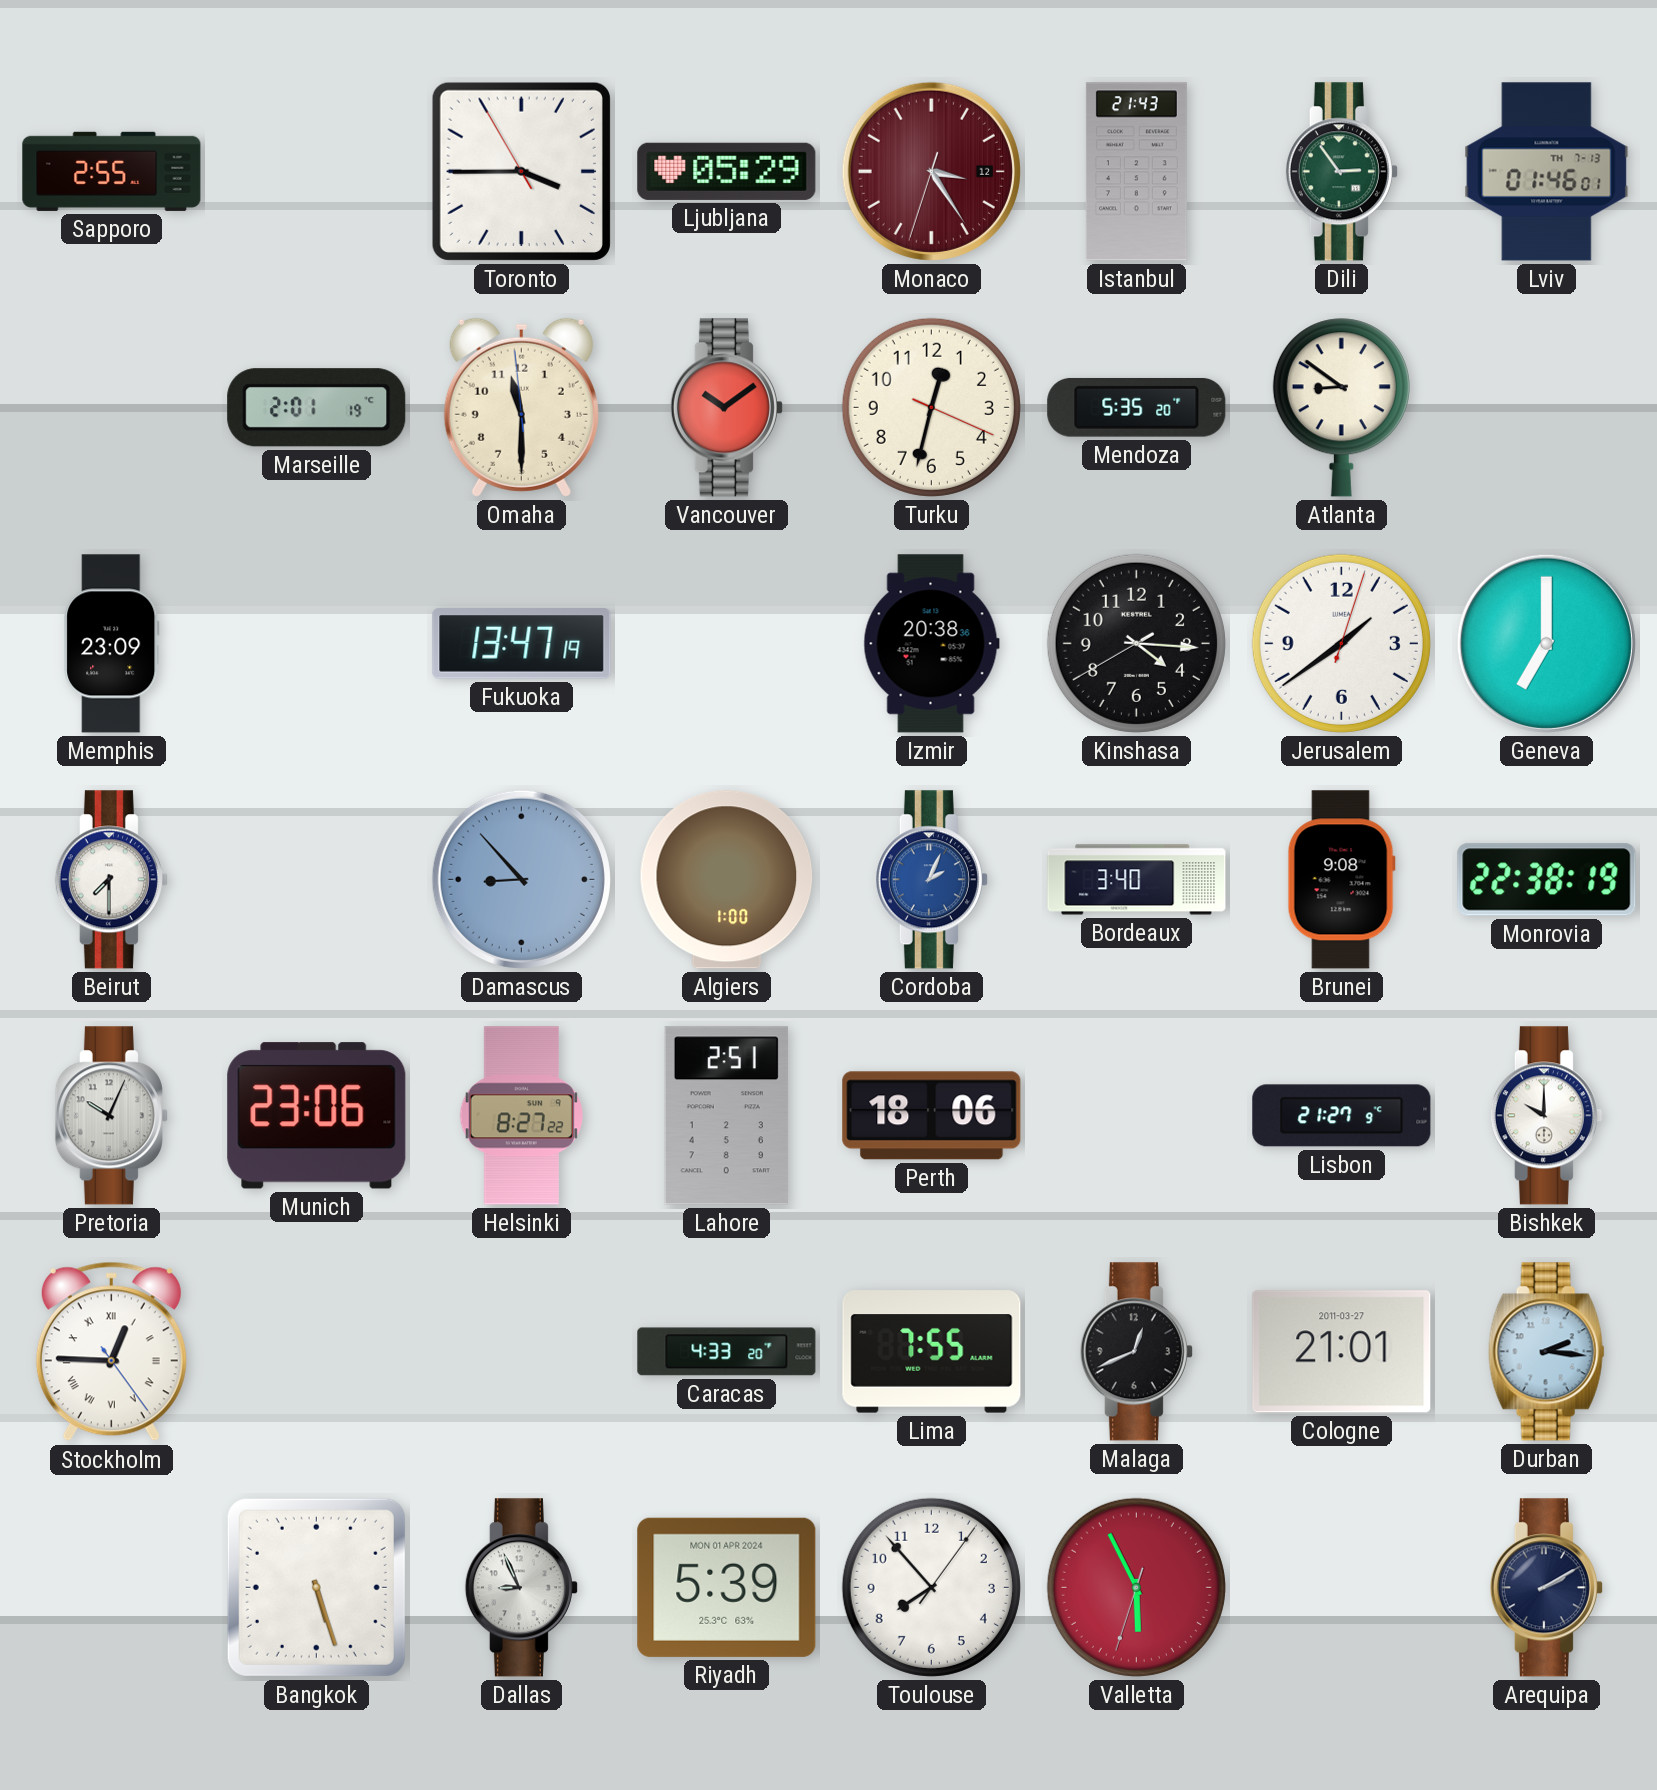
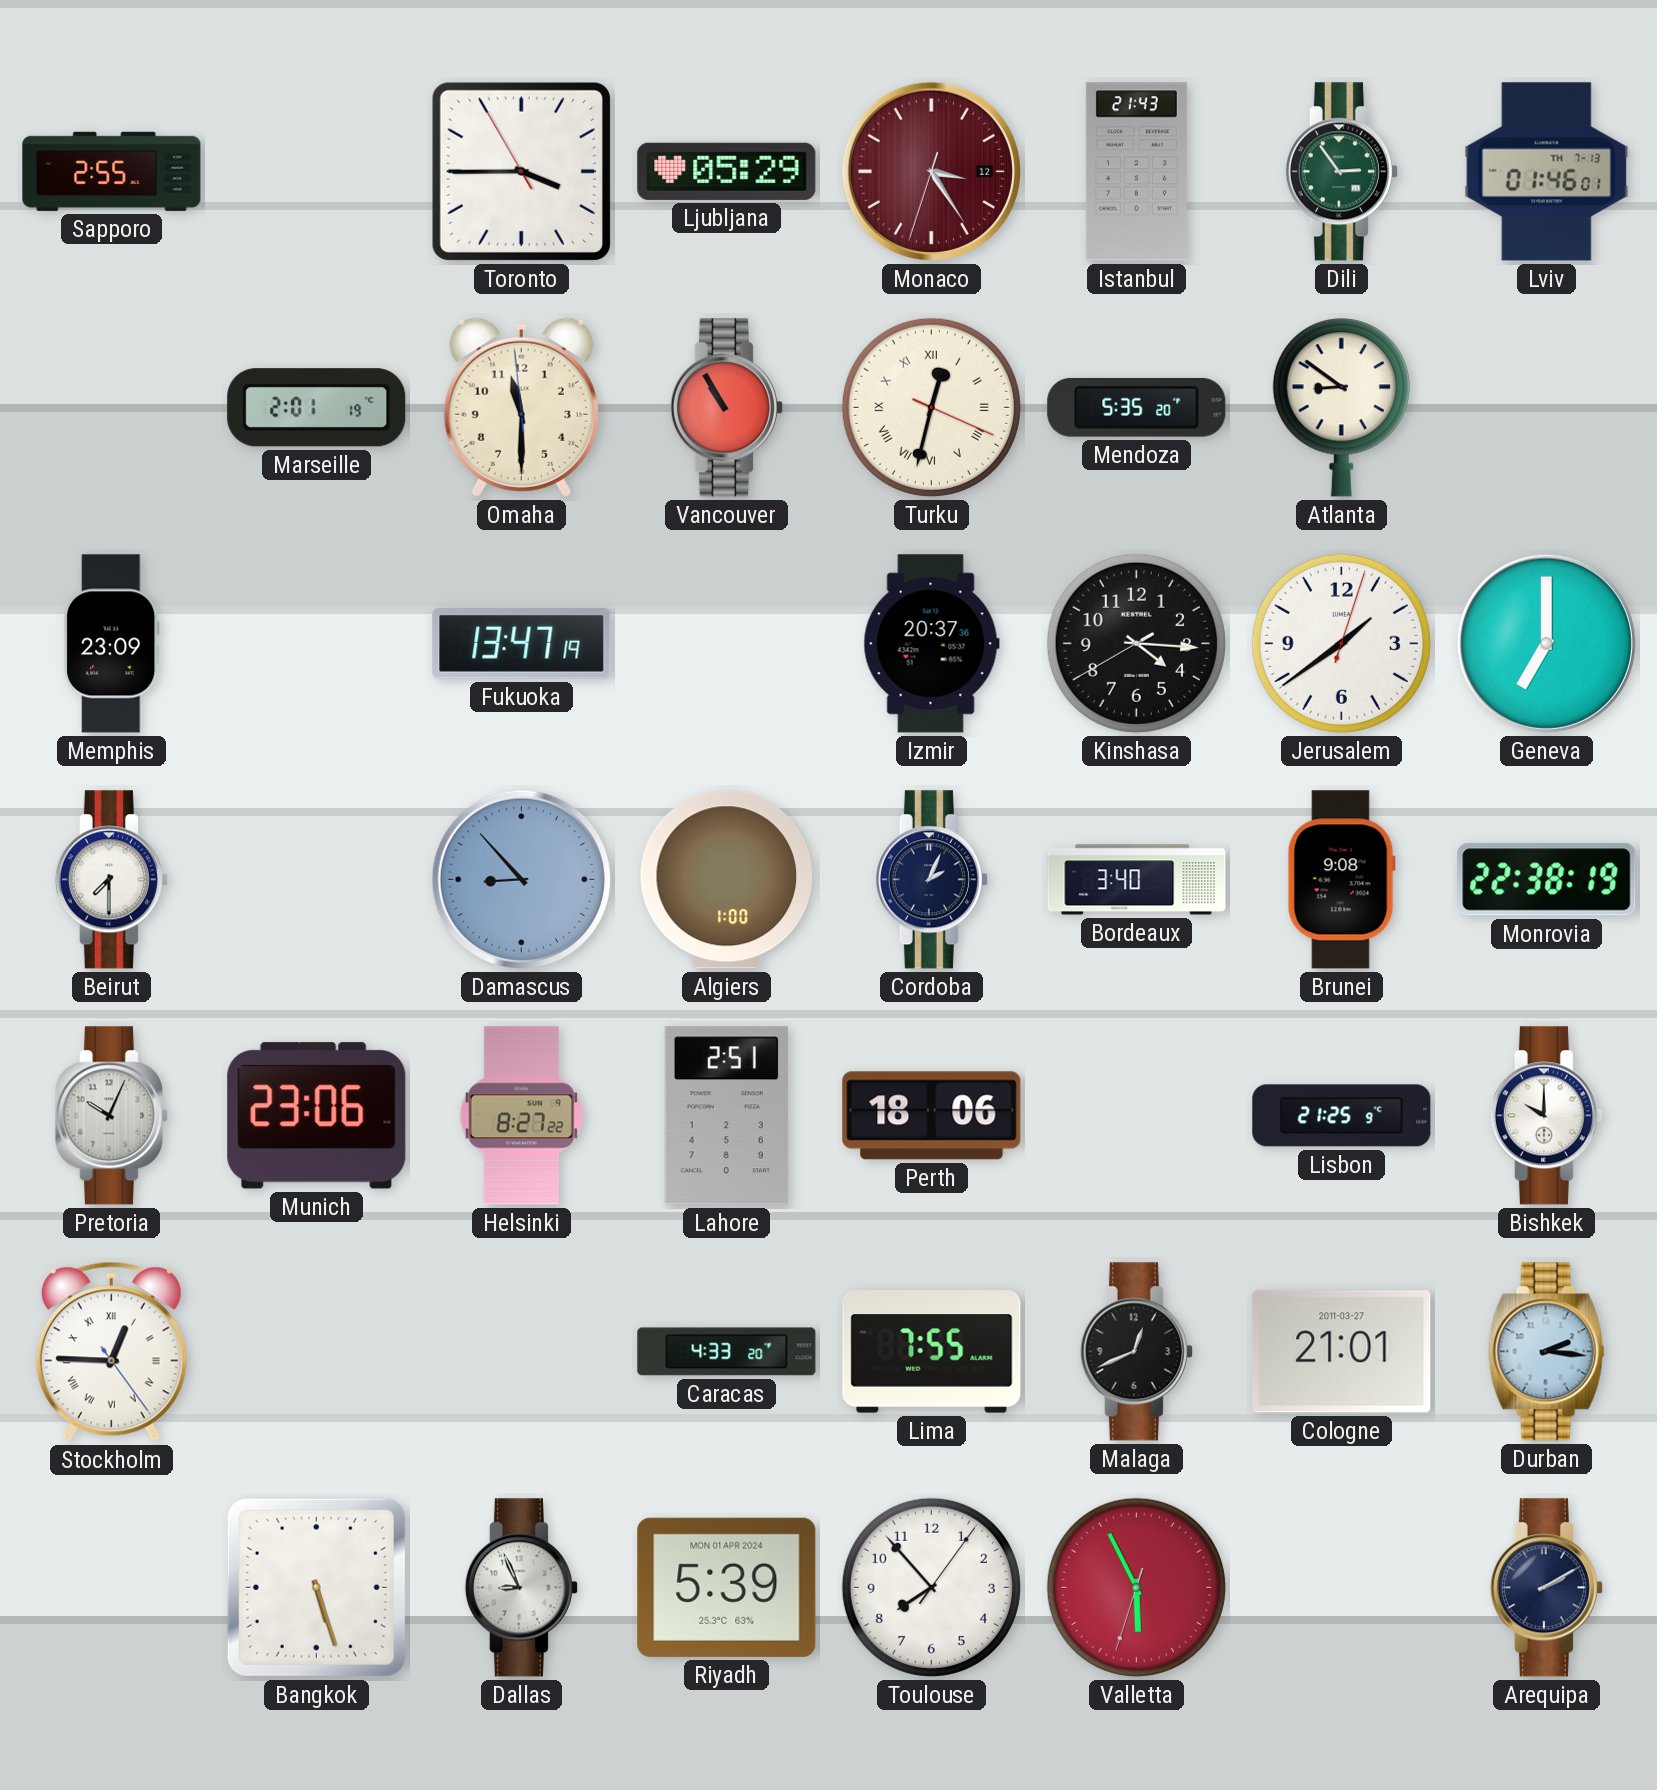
Vancouver: 10:09 -> 10:55 (726, 408)
Turku numerals: Arabic -> Roman (931, 407)
Izmir: 20:38 -> 20:37 (931, 644)
Cordoba dial: blue -> navy (931, 880)
Lisbon: 21:27 -> 21:25 (1342, 1116)
